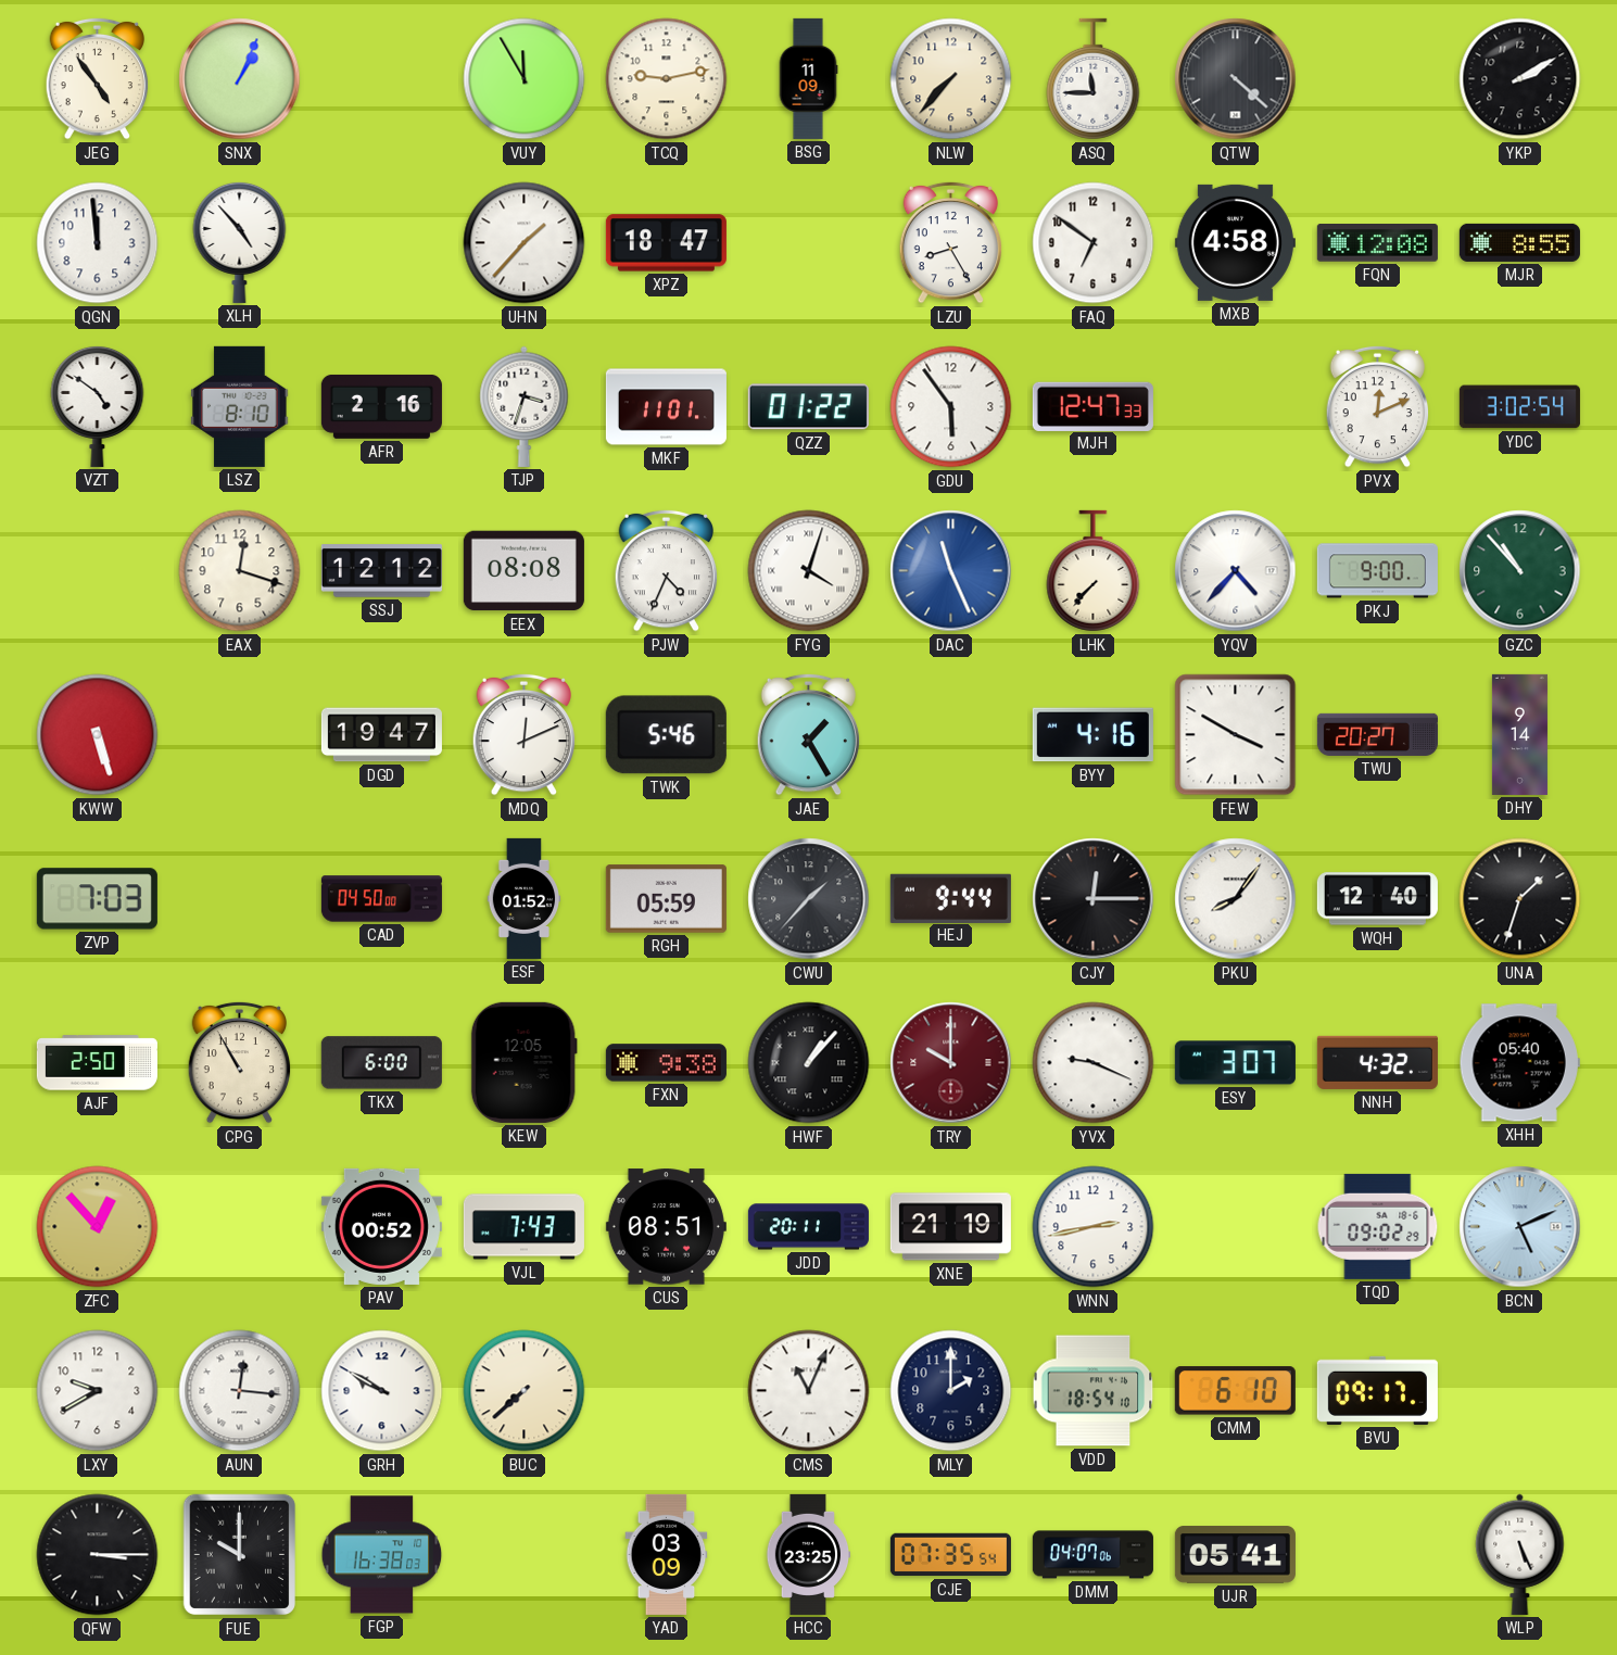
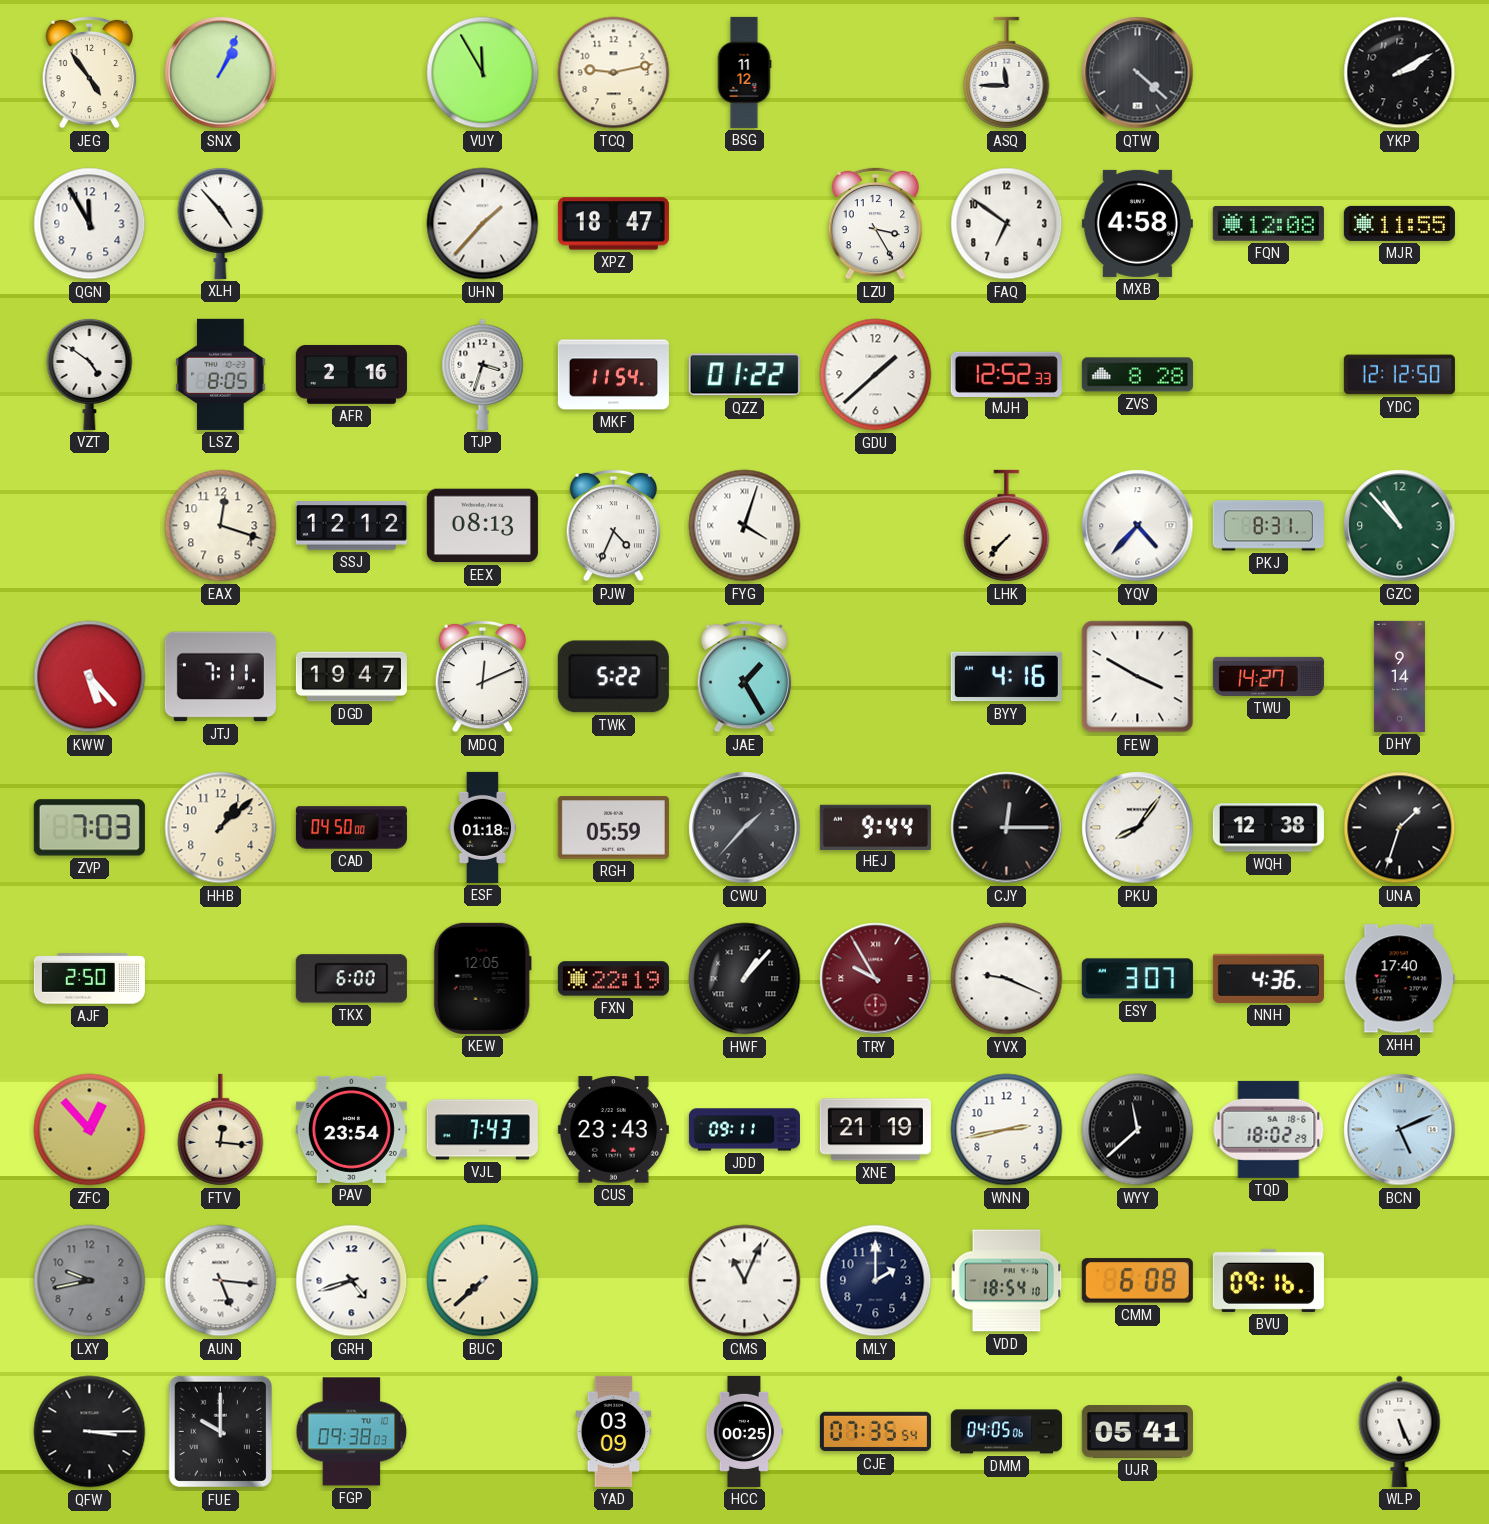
BSG: 11:09 -> 11:12 (744, 72)
NLW: 7:37 -> none (951, 79)
QGN: 11:59 -> 11:55 (90, 224)
LZU: 8:25 -> 3:25 (876, 223)
MJR: 8:55 -> 11:55 (1399, 223)
LSZ: 8:10 -> 8:05 (221, 374)
MKF: 11:01 -> 11:54 (613, 375)
GDU: 5:54 -> 1:38 (876, 375)
MJH: 12:47 -> 12:52 (1006, 374)
ZVS: none -> 8:28 (1137, 375)
PVX: 12:11 -> none (1378, 406)
YDC: 3:02 -> 12:12 (1399, 375)
EEX: 08:08 -> 08:13 (482, 526)
DAC: 11:26 -> none (951, 571)
PKJ: 9:00 -> 8:31 (1268, 526)
KWW: 5:27 -> 5:23 (90, 677)
JTJ: none -> 7:11 (220, 677)
TWK: 5:46 -> 5:22 (613, 677)
TWU: 20:27 -> 14:27 (1268, 676)
HHB: none -> 1:08 (221, 828)
ESF: 01:52 -> 01:18 (483, 827)
WQH: 12:40 -> 12:38 (1268, 828)
CPG: 10:55 -> none (240, 1062)
FXN: 9:38 -> 22:19 (613, 979)
TRY: 10:00 -> 9:55 (876, 979)
NNH: 4:32 -> 4:36 (1268, 978)
XHH: 05:40 -> 17:40 (1399, 979)
FTV: none -> 12:16 (221, 1130)
PAV: 00:52 -> 23:54 (351, 1129)
CUS: 08:51 -> 23:43 (613, 1130)
JDD: 20:11 -> 09:11 (744, 1130)
WYY: none -> 11:38 (1138, 1130)
TQD: 09:02 -> 18:02 (1269, 1129)
LXY: 9:40 -> 9:43 (90, 1281)
LXY dial: white -> grey (90, 1281)
AUN: 12:16 -> 5:16 (221, 1281)
GRH: 9:50 -> 4:42 (352, 1281)
CMM: 6:10 -> 6:08 (1137, 1281)
BVU: 09:17 -> 09:16 (1268, 1280)
FGP: 16:38 -> 09:38 (352, 1432)
HCC: 23:25 -> 00:25 (744, 1431)
DMM: 04:07 -> 04:05 (1006, 1432)
